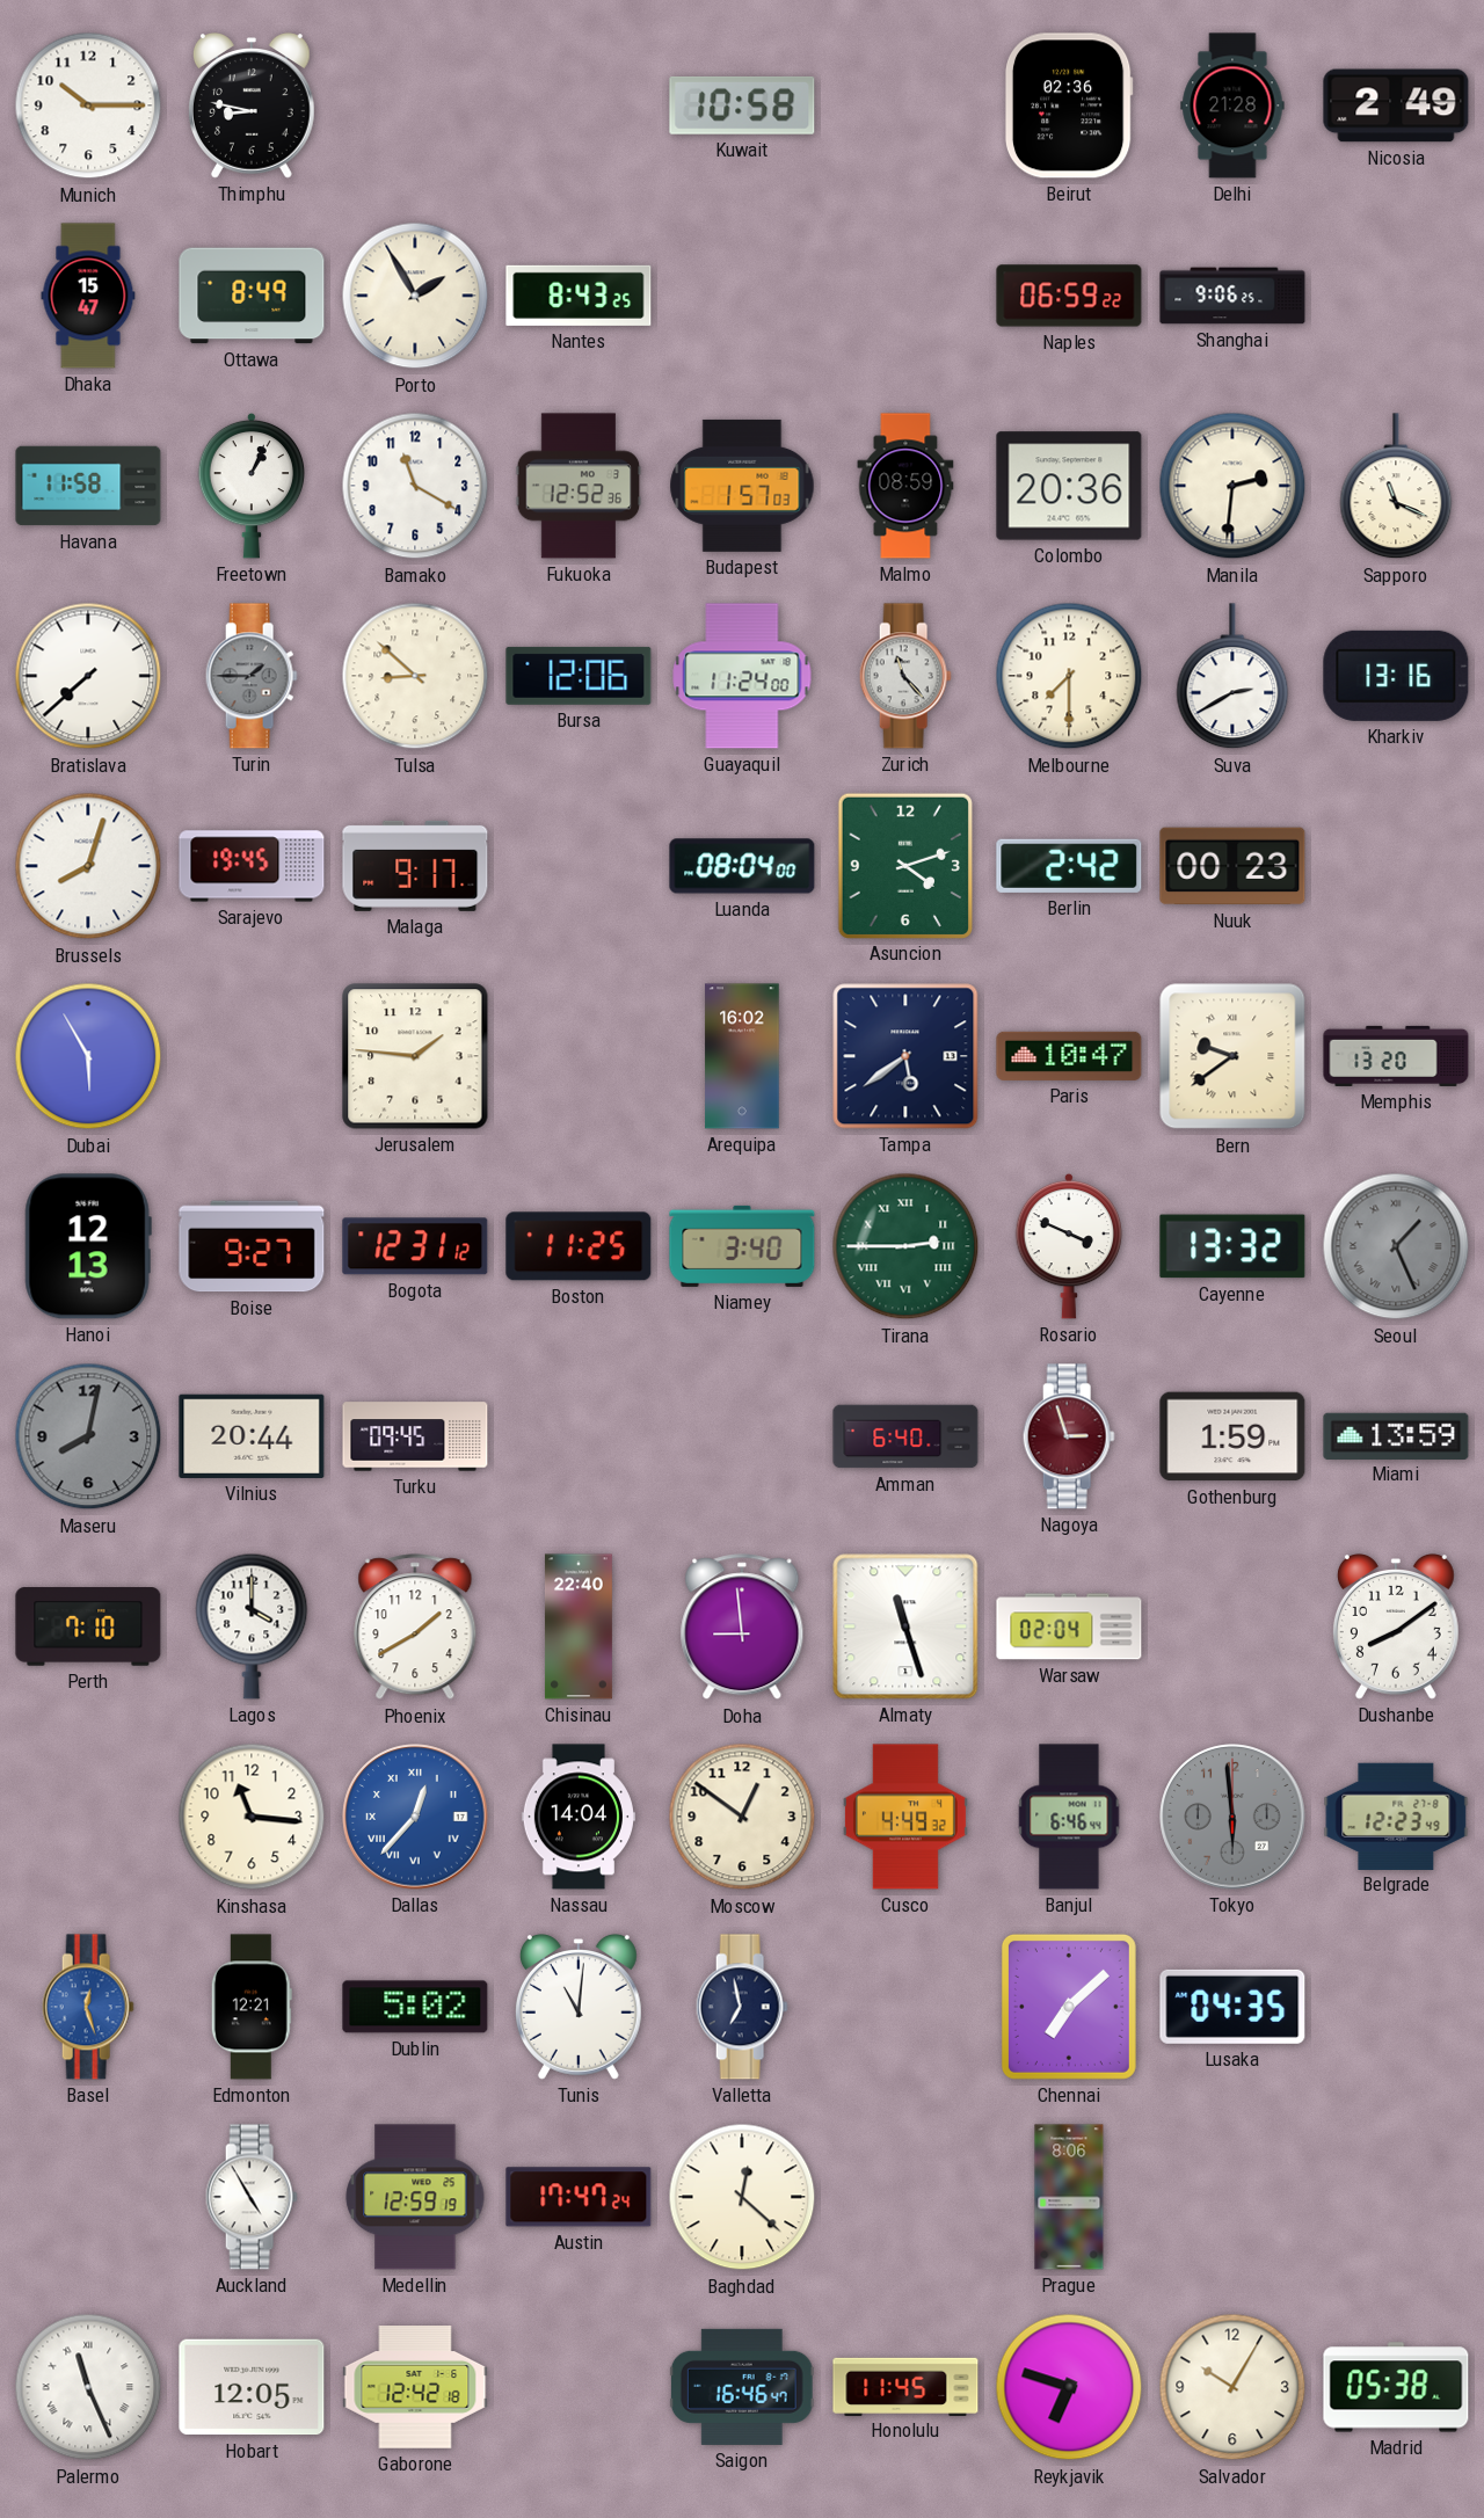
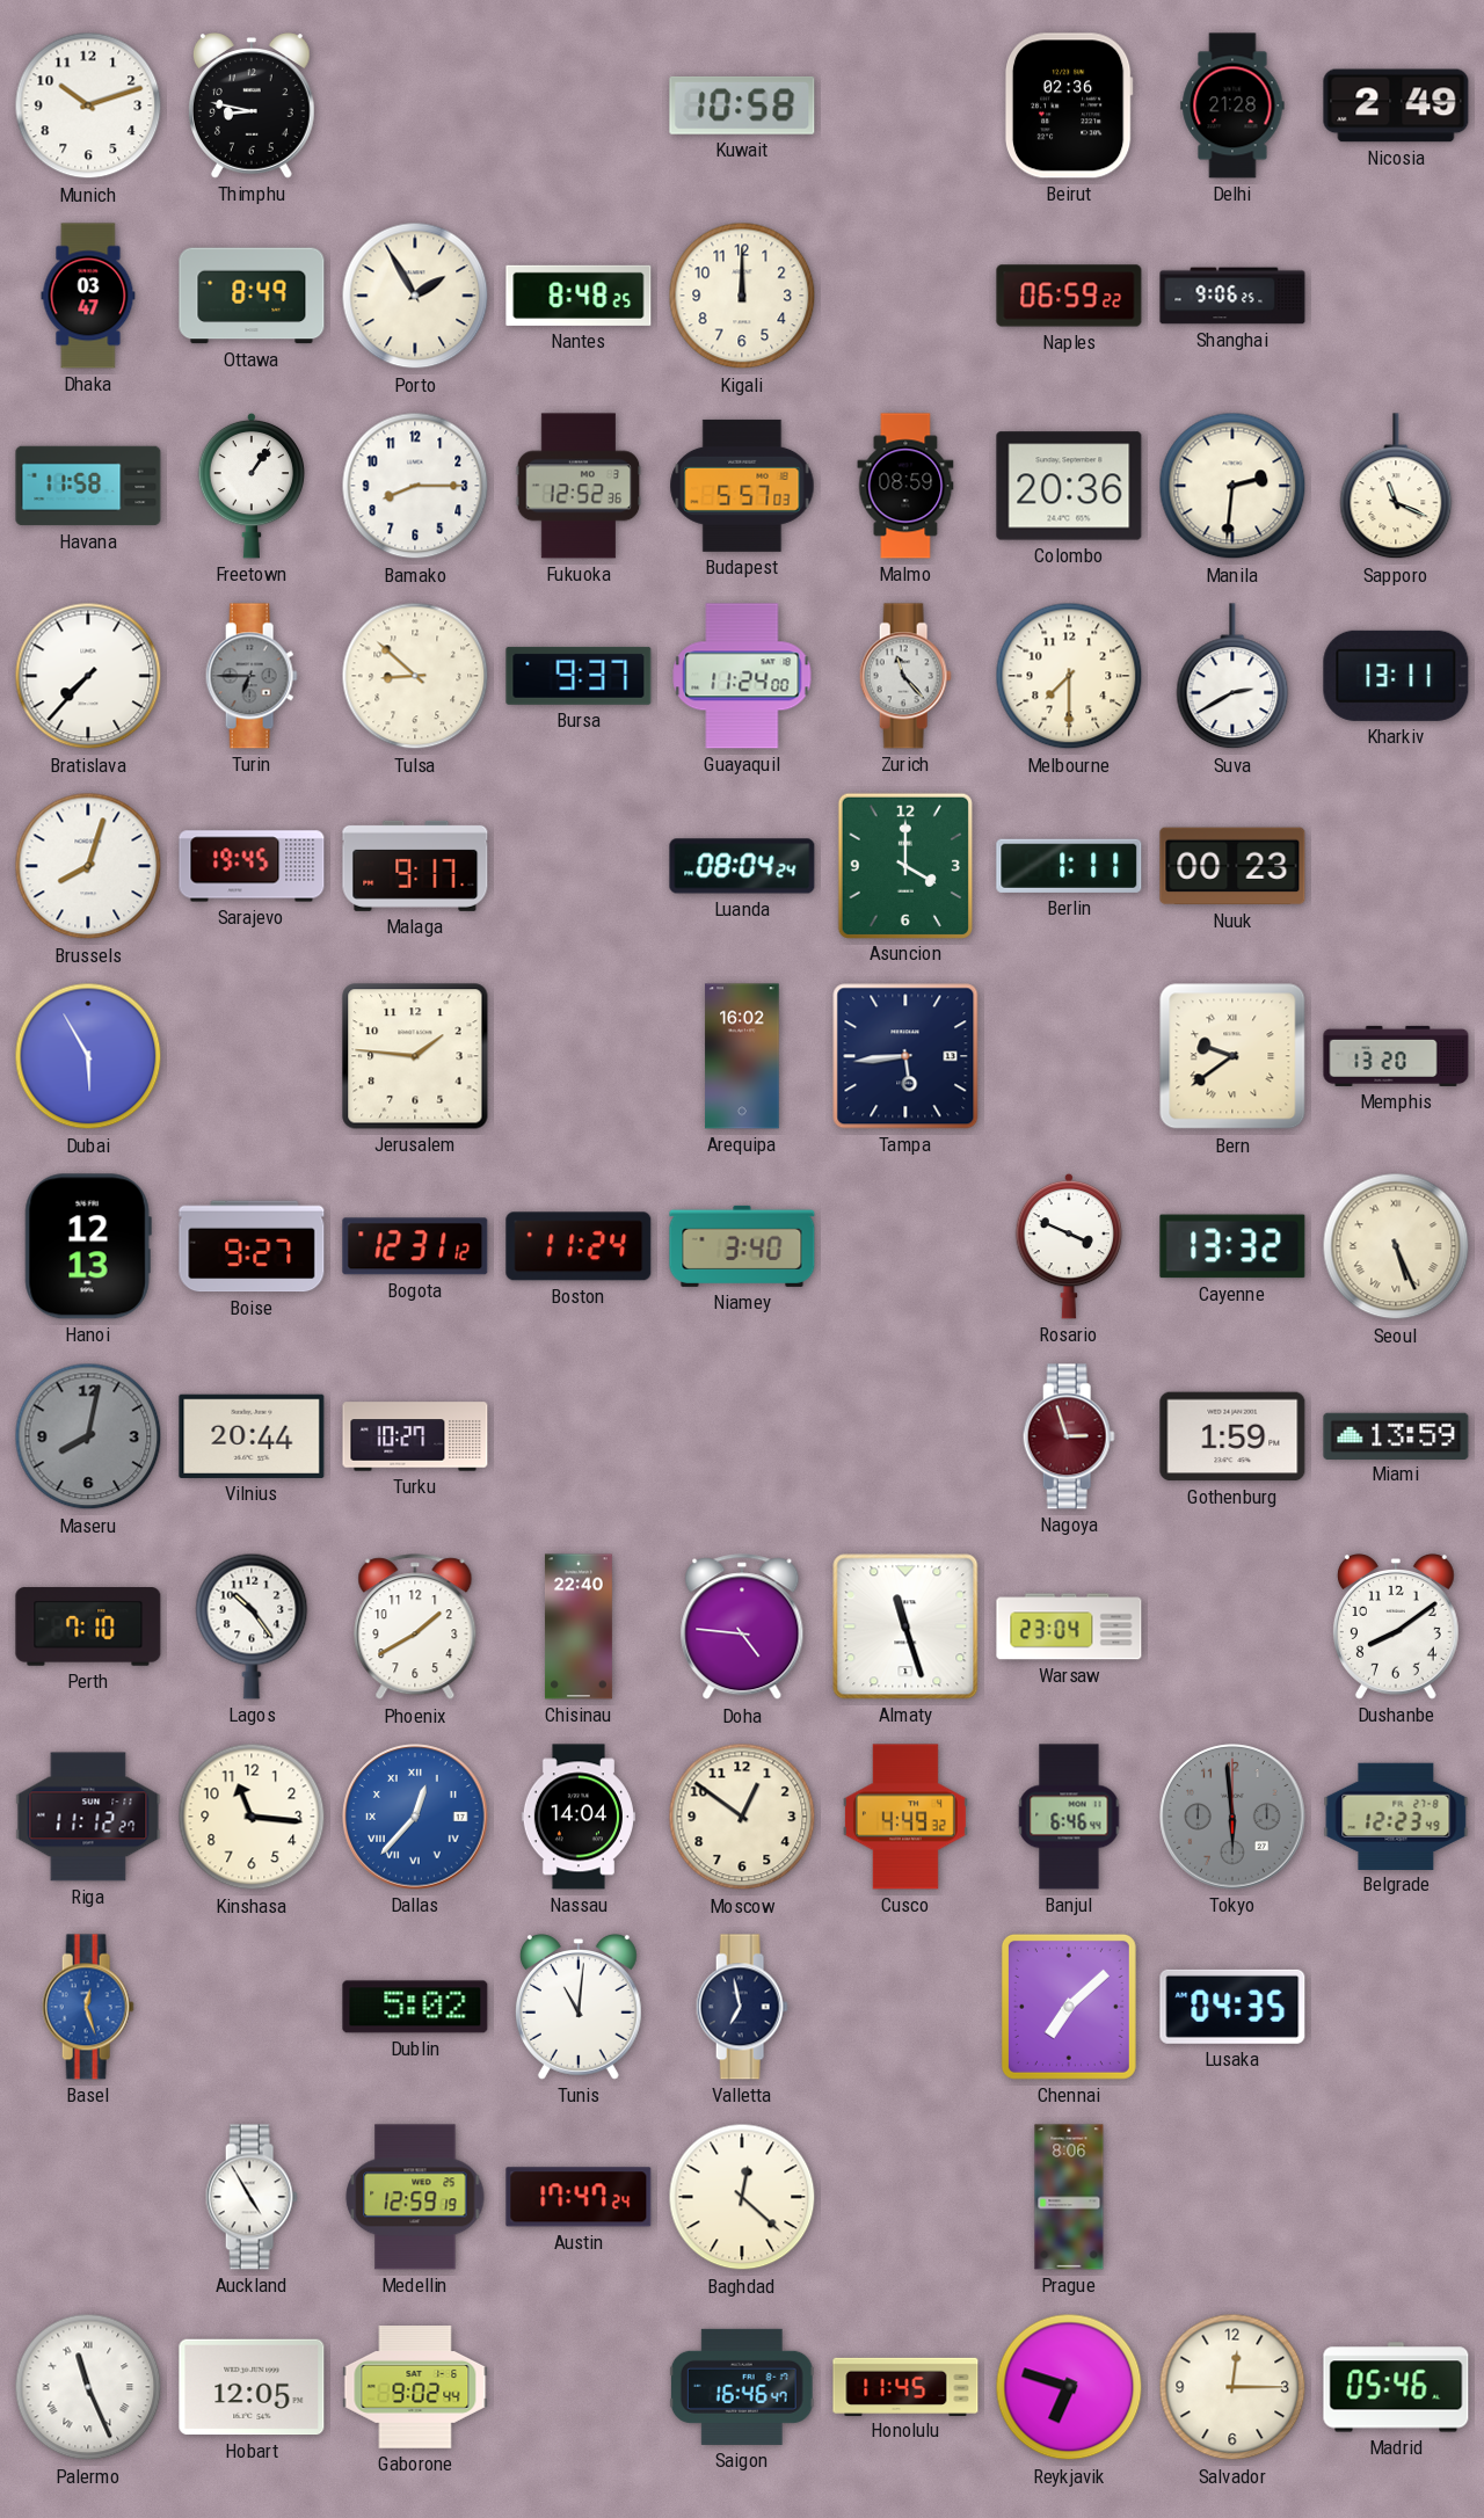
Munich: 10:15 -> 10:12 (88, 105)
Dhaka: 15:47 -> 03:47 (88, 296)
Nantes: 8:43 -> 8:48 (579, 296)
Kigali: none -> 12:00 (742, 296)
Freetown: 1:04 -> 1:06 (252, 486)
Bamako: 11:20 -> 8:15 (415, 486)
Budapest: 1:57 -> 5:57 (742, 486)
Bratislava: 7:38 -> 7:37 (88, 676)
Turin: 1:45 -> 6:45 (252, 676)
Bursa: 12:06 -> 9:37 (579, 676)
Kharkiv: 13:16 -> 13:11 (1396, 676)
Luanda: 08:04:00 -> 08:04:24 (742, 866)
Asuncion: 4:12 -> 4:00 (905, 865)
Berlin: 2:42 -> 1:11 (1069, 866)
Tampa: 5:39 -> 5:44 (905, 1056)
Paris: 10:47 -> none (1069, 1056)
Boston: 11:25 -> 11:24 (579, 1246)
Tirana: 2:45 -> none (905, 1246)
Seoul: 1:26 -> 5:26 (1396, 1246)
Seoul dial: grey -> cream (1396, 1246)
Turku: 09:45 -> 10:27 (415, 1436)
Amman: 6:40 -> none (905, 1436)
Lagos: 4:00 -> 10:24 (252, 1626)
Doha: 8:59 -> 4:46 (742, 1628)
Warsaw: 02:04 -> 23:04 (1069, 1626)
Riga: none -> 11:12 (88, 1817)
Edmonton: 12:21 -> none (252, 2007)
Gaborone: 12:42 -> 9:02 (415, 2388)
Salvador: 10:05 -> 12:15 (1232, 2387)
Madrid: 05:38 -> 05:46 (1396, 2387)
